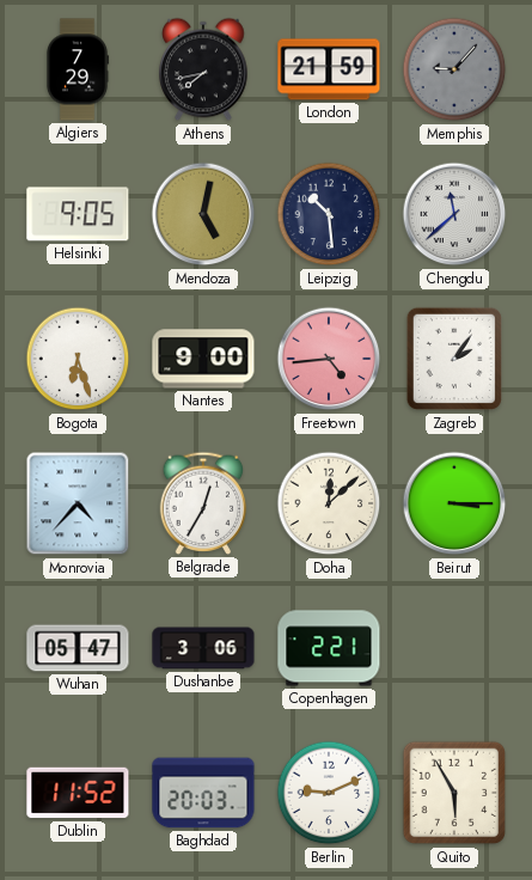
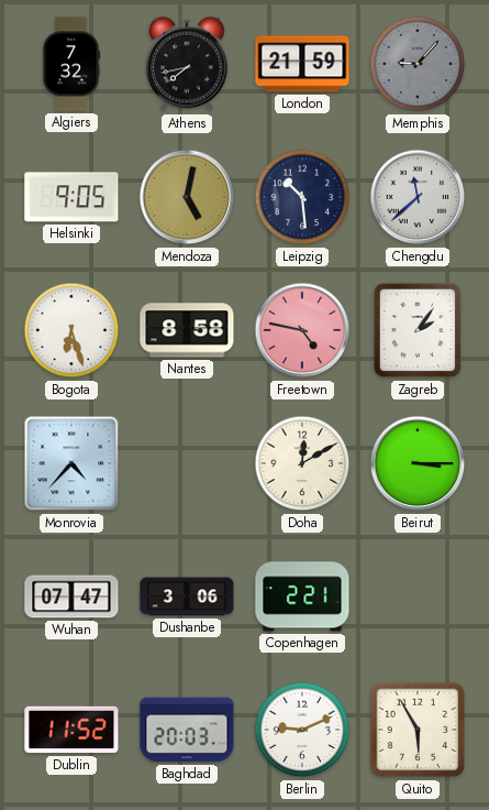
Algiers: 7:29 -> 7:32 (71, 64)
Nantes: 9:00 -> 8:58 (187, 330)
Freetown: 4:44 -> 4:47 (302, 330)
Belgrade: 12:35 -> none (203, 503)
Doha: 12:08 -> 12:10 (302, 463)
Wuhan: 05:47 -> 07:47 (71, 596)
